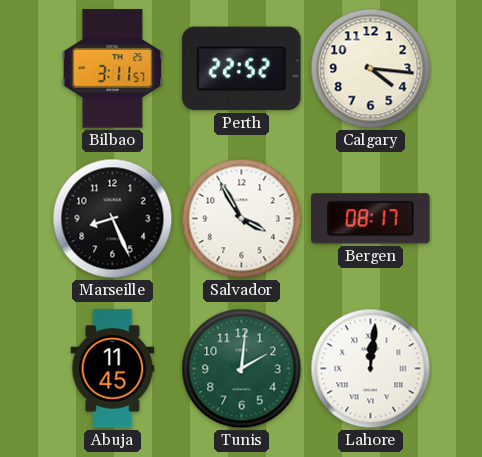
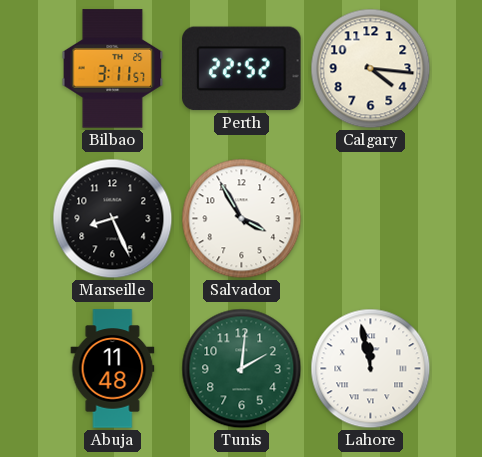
Bergen: 08:17 -> none (371, 219)
Abuja: 11:45 -> 11:48 (113, 369)
Lahore: 12:01 -> 11:58 (371, 369)
